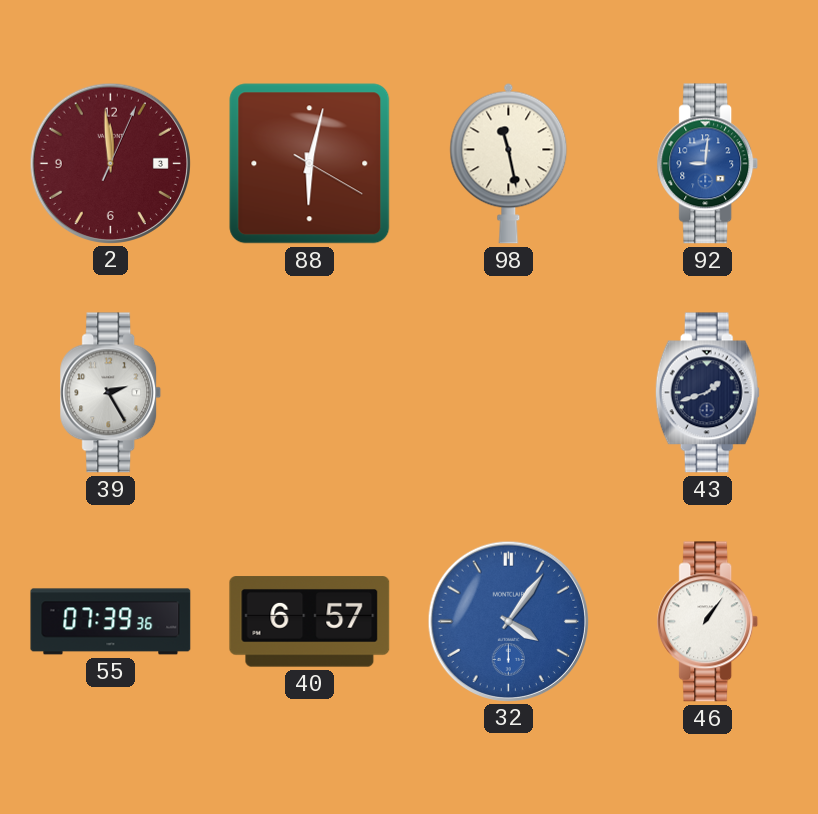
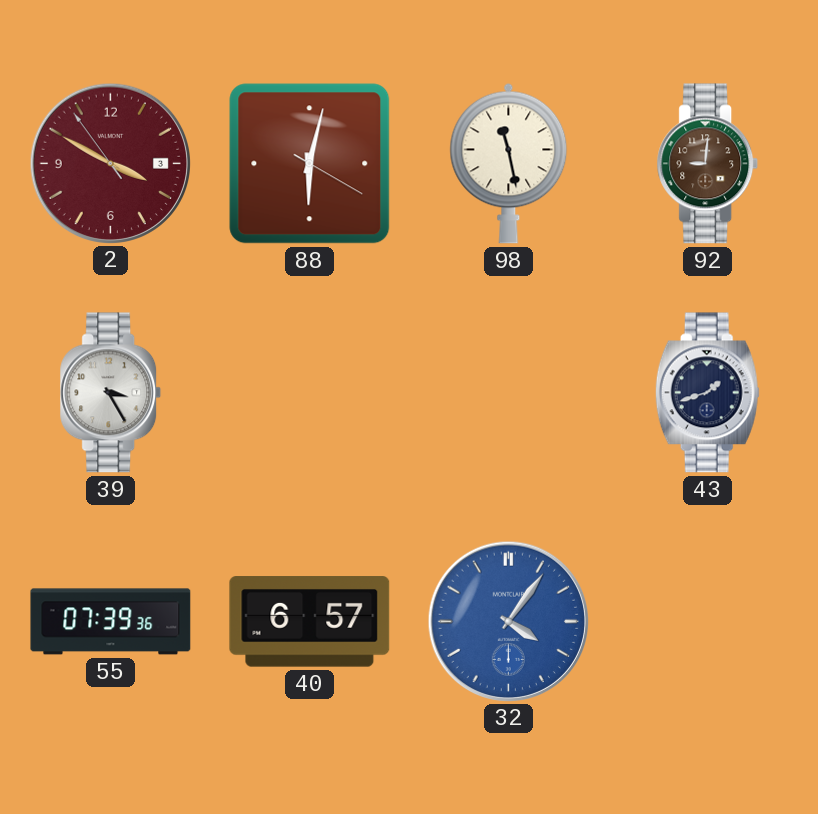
2: 11:59 -> 3:49 (110, 163)
92 dial: blue -> brown (708, 164)
39: 2:25 -> 3:25 (111, 393)
46: 1:06 -> none (708, 622)
